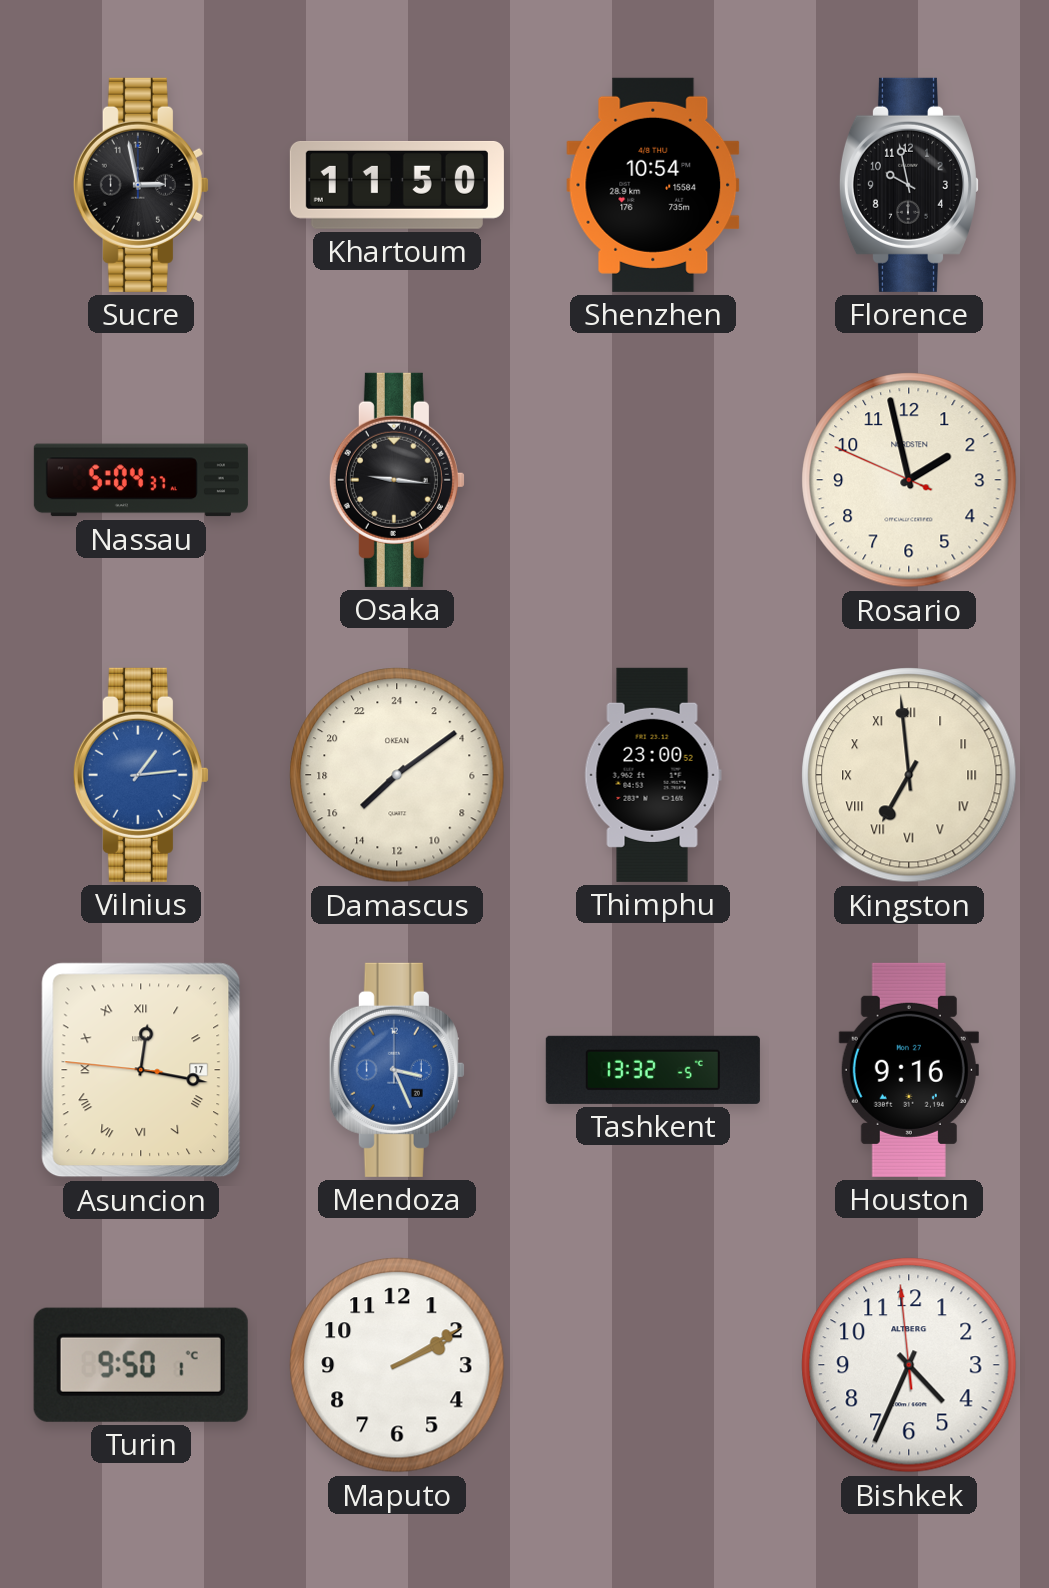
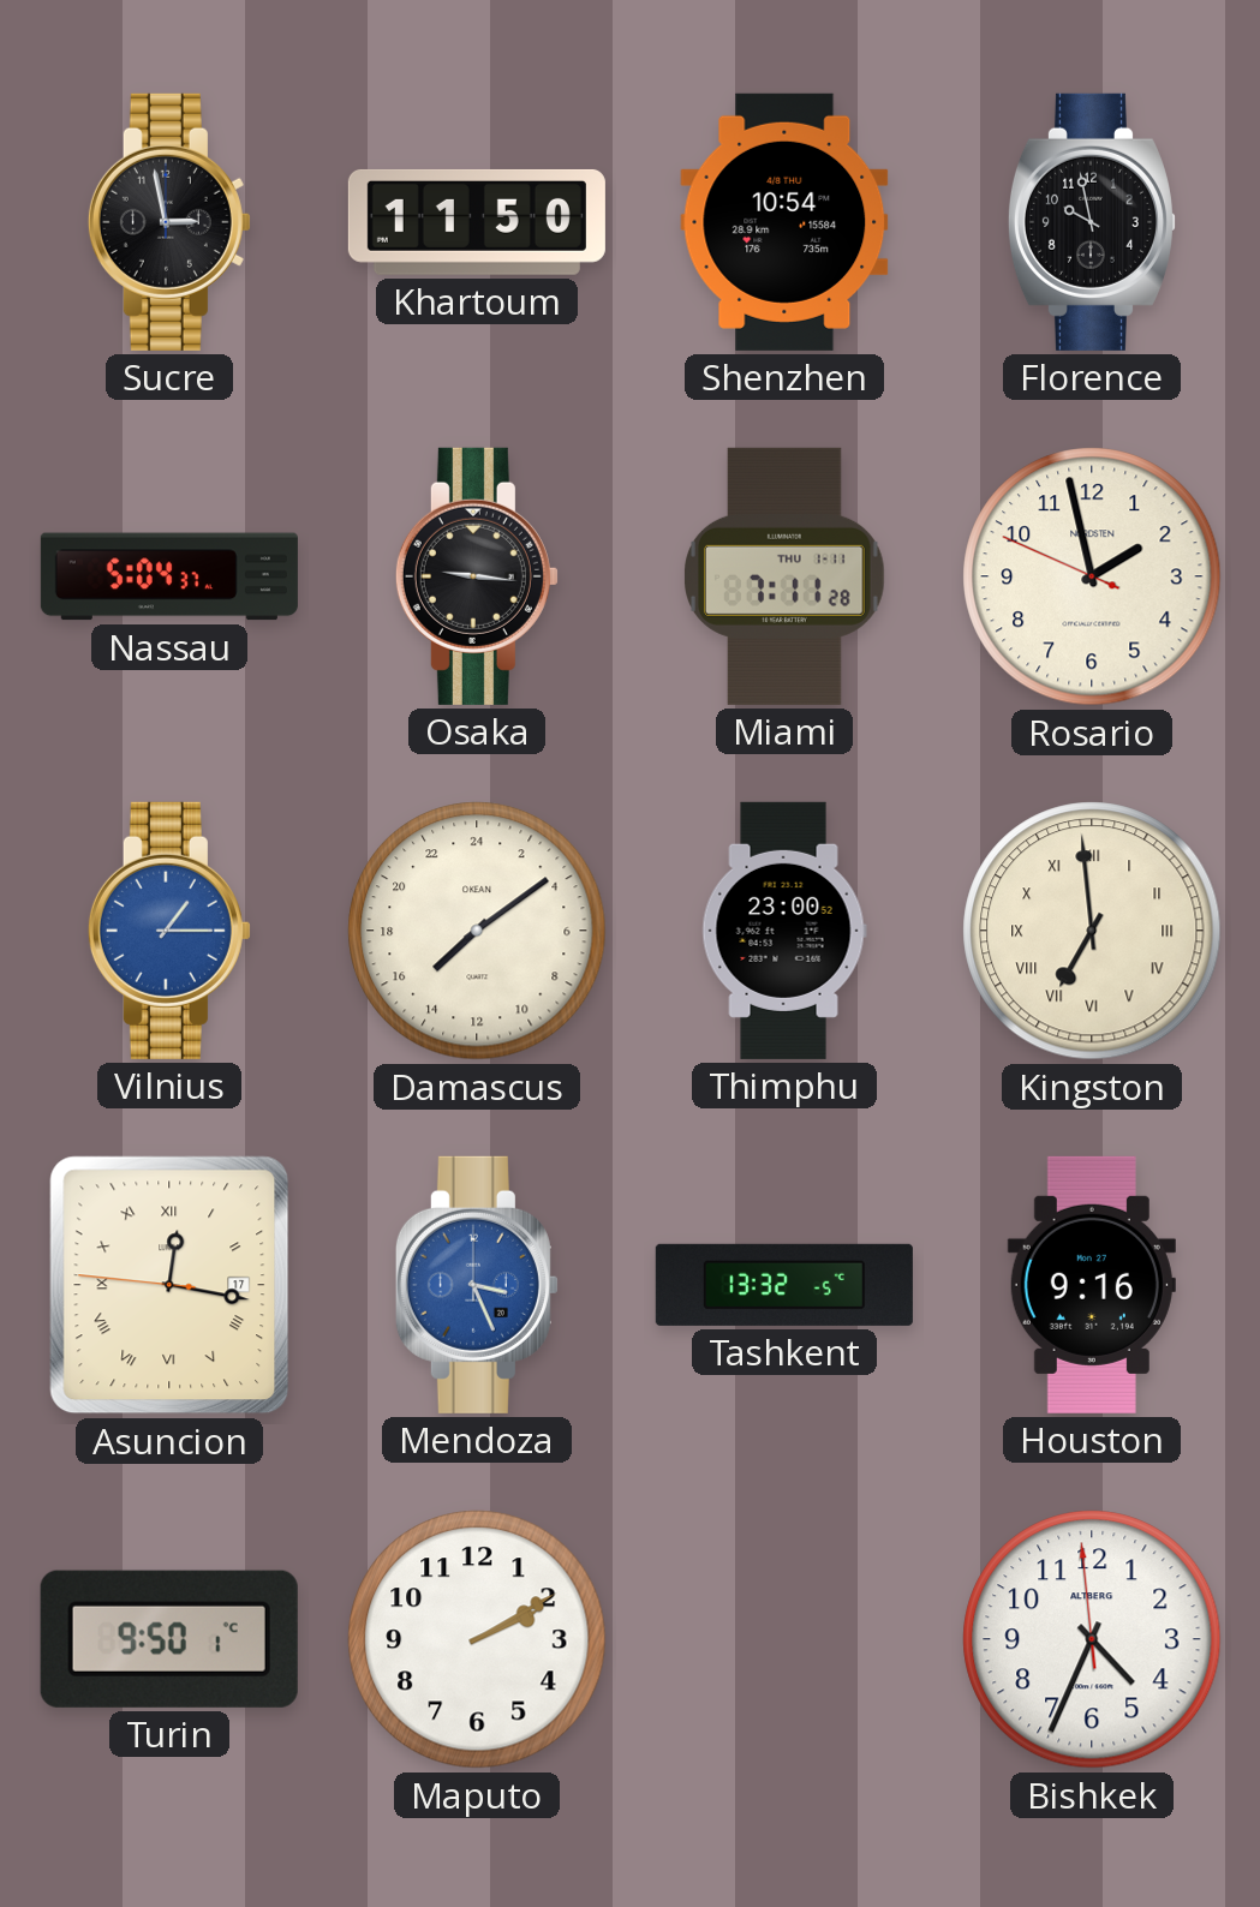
Miami: none -> 7:11 (786, 576)
Vilnius: 1:14 -> 1:15 (169, 931)
